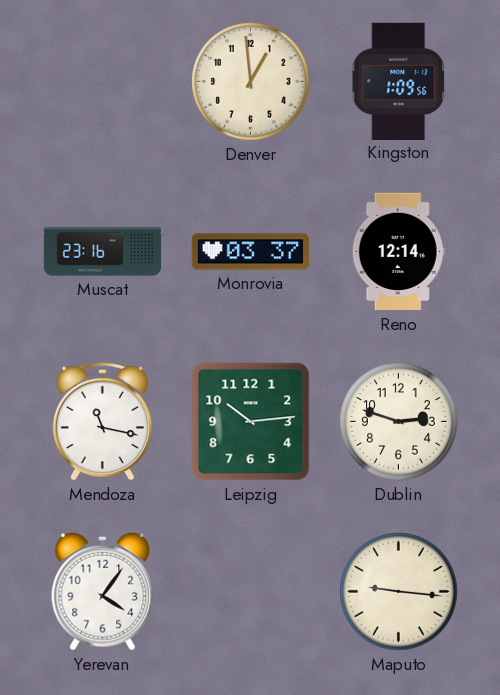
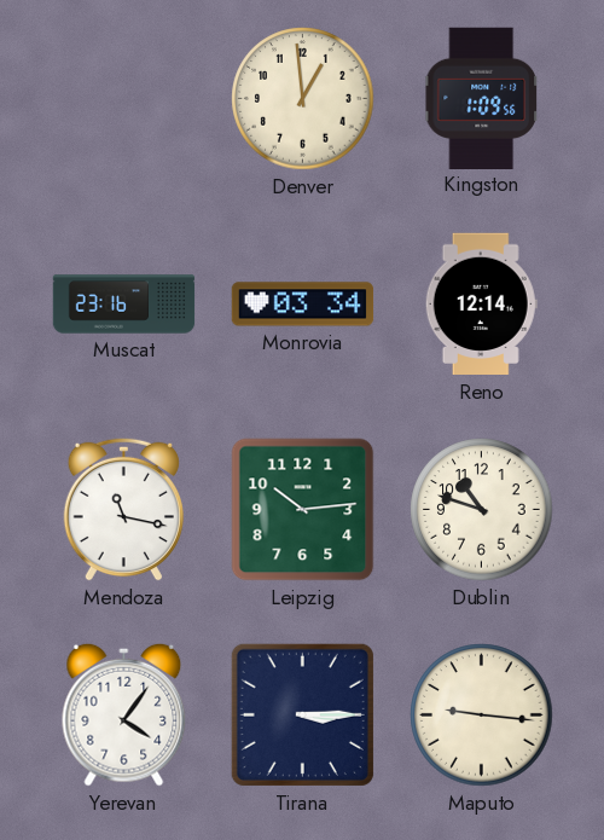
Monrovia: 03:37 -> 03:34 (303, 305)
Dublin: 2:48 -> 10:48 (482, 510)
Tirana: none -> 3:15 (302, 714)
